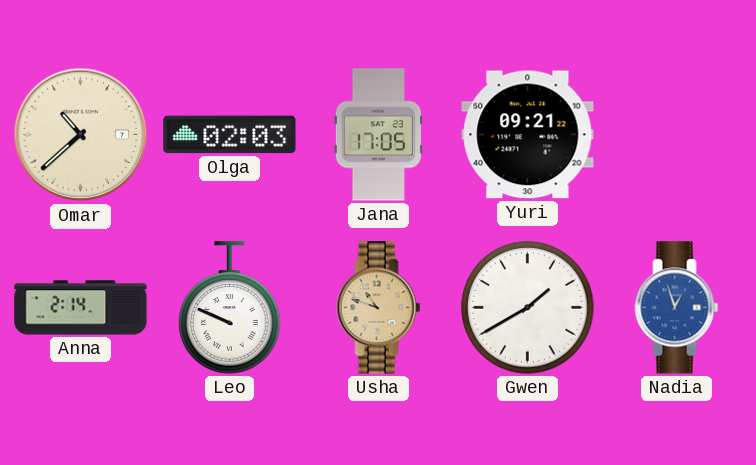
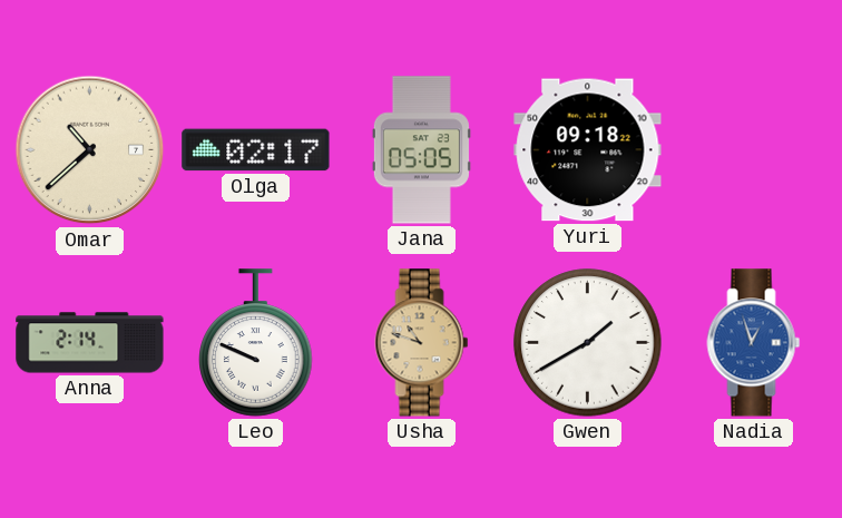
Olga: 02:03 -> 02:17 (256, 150)
Jana: 17:05 -> 05:05 (421, 150)
Yuri: 09:21 -> 09:18 (588, 150)
